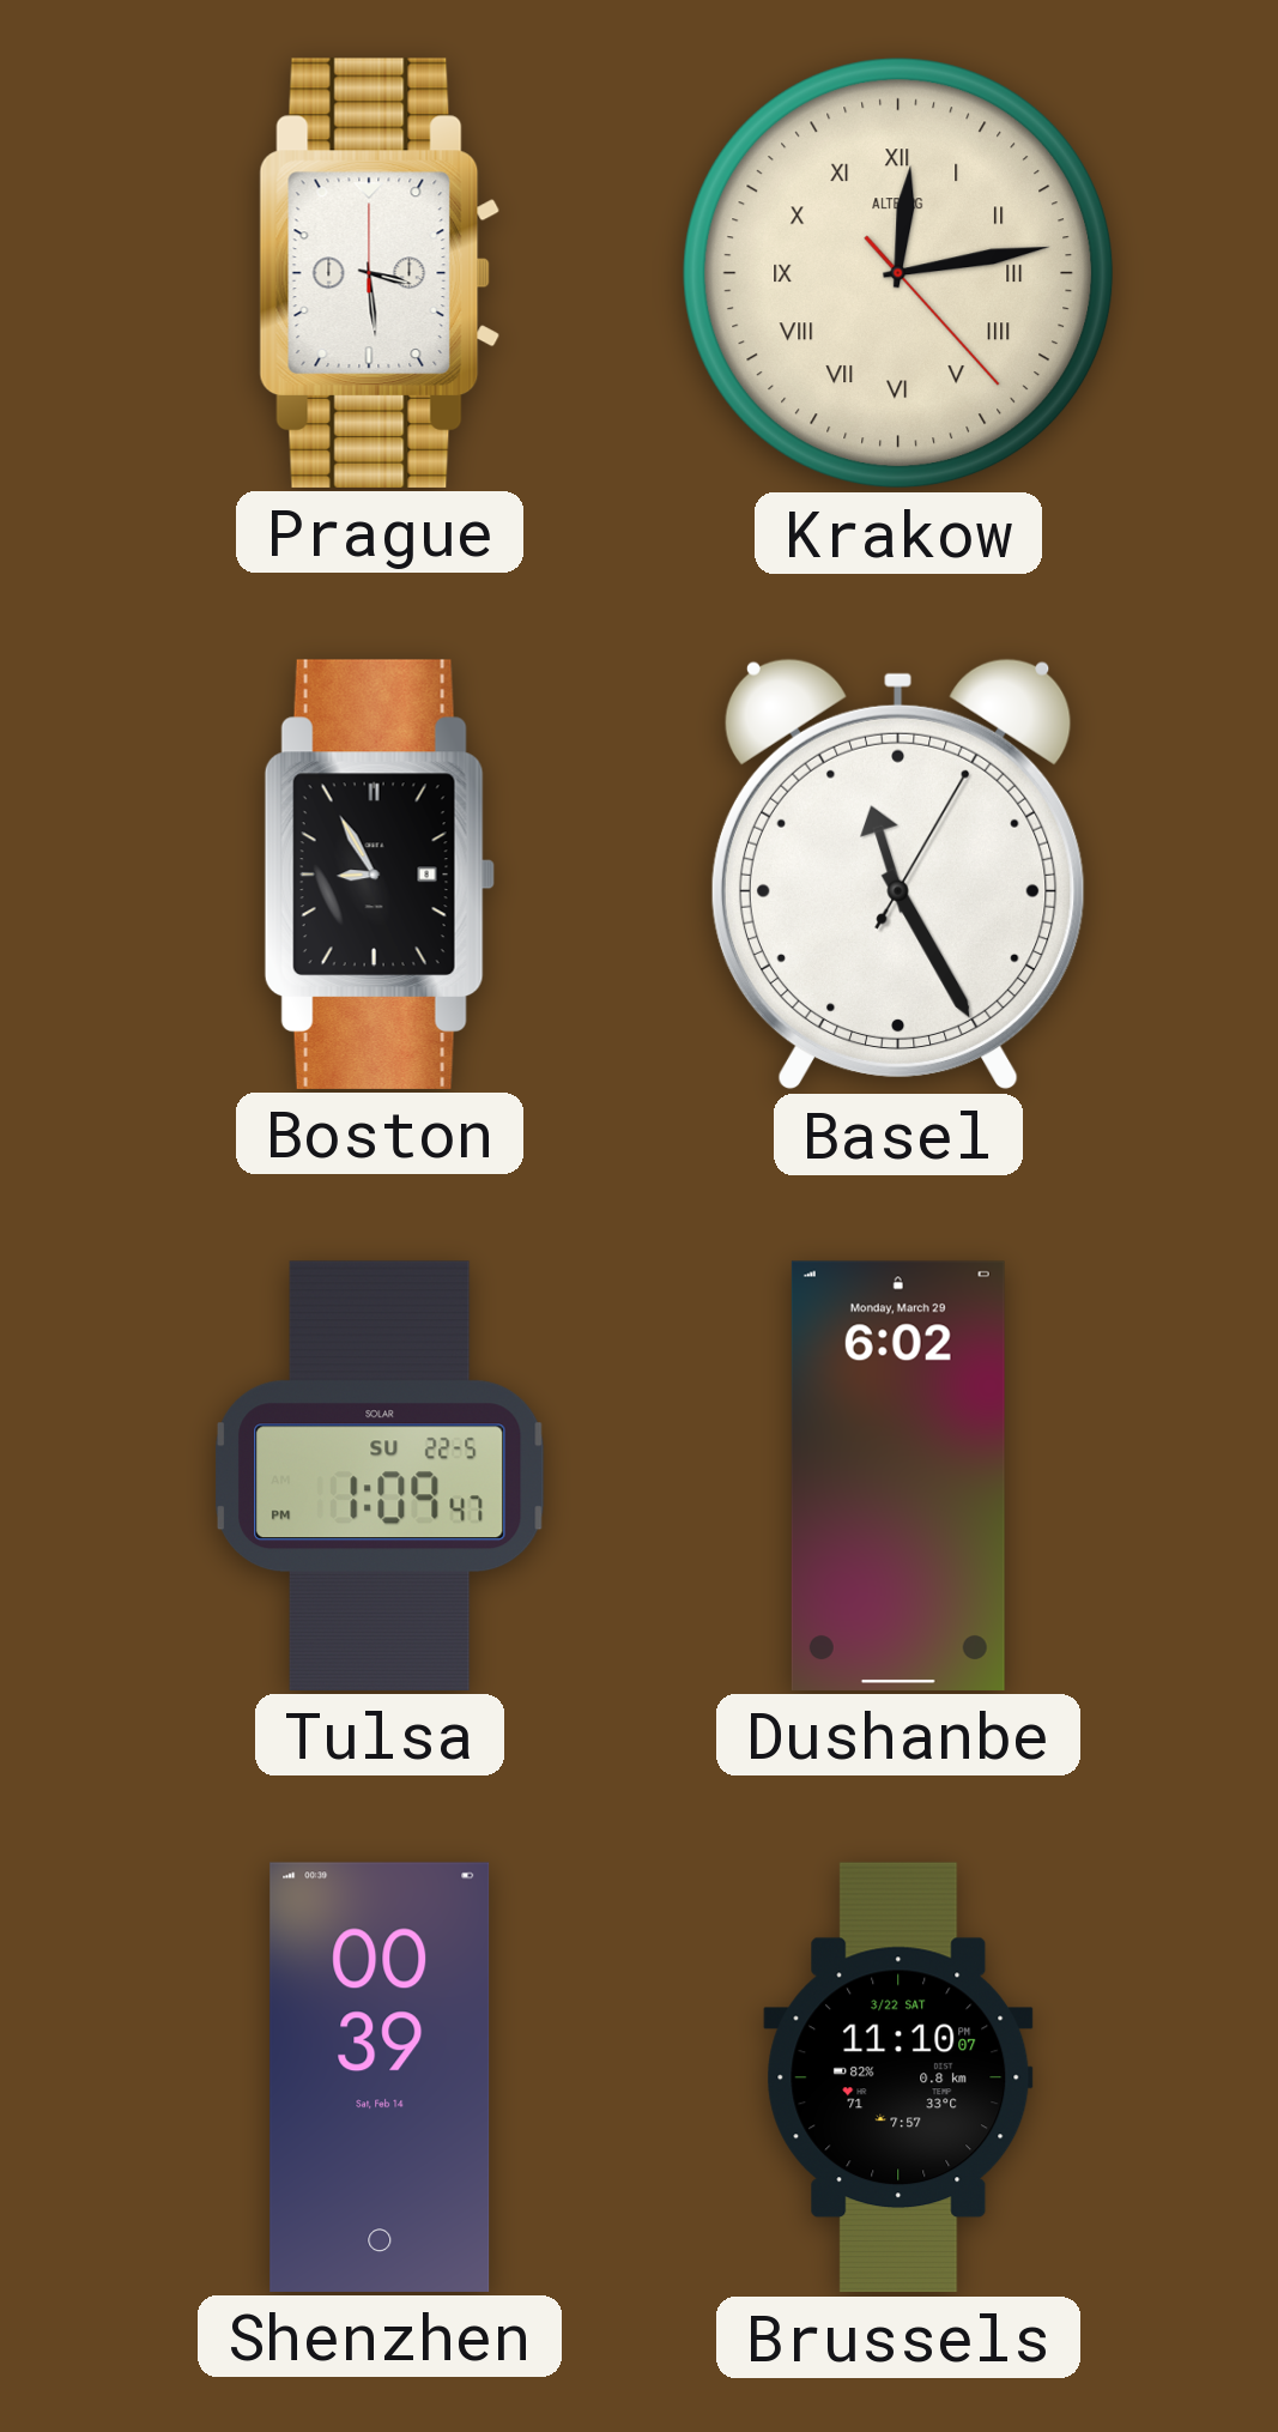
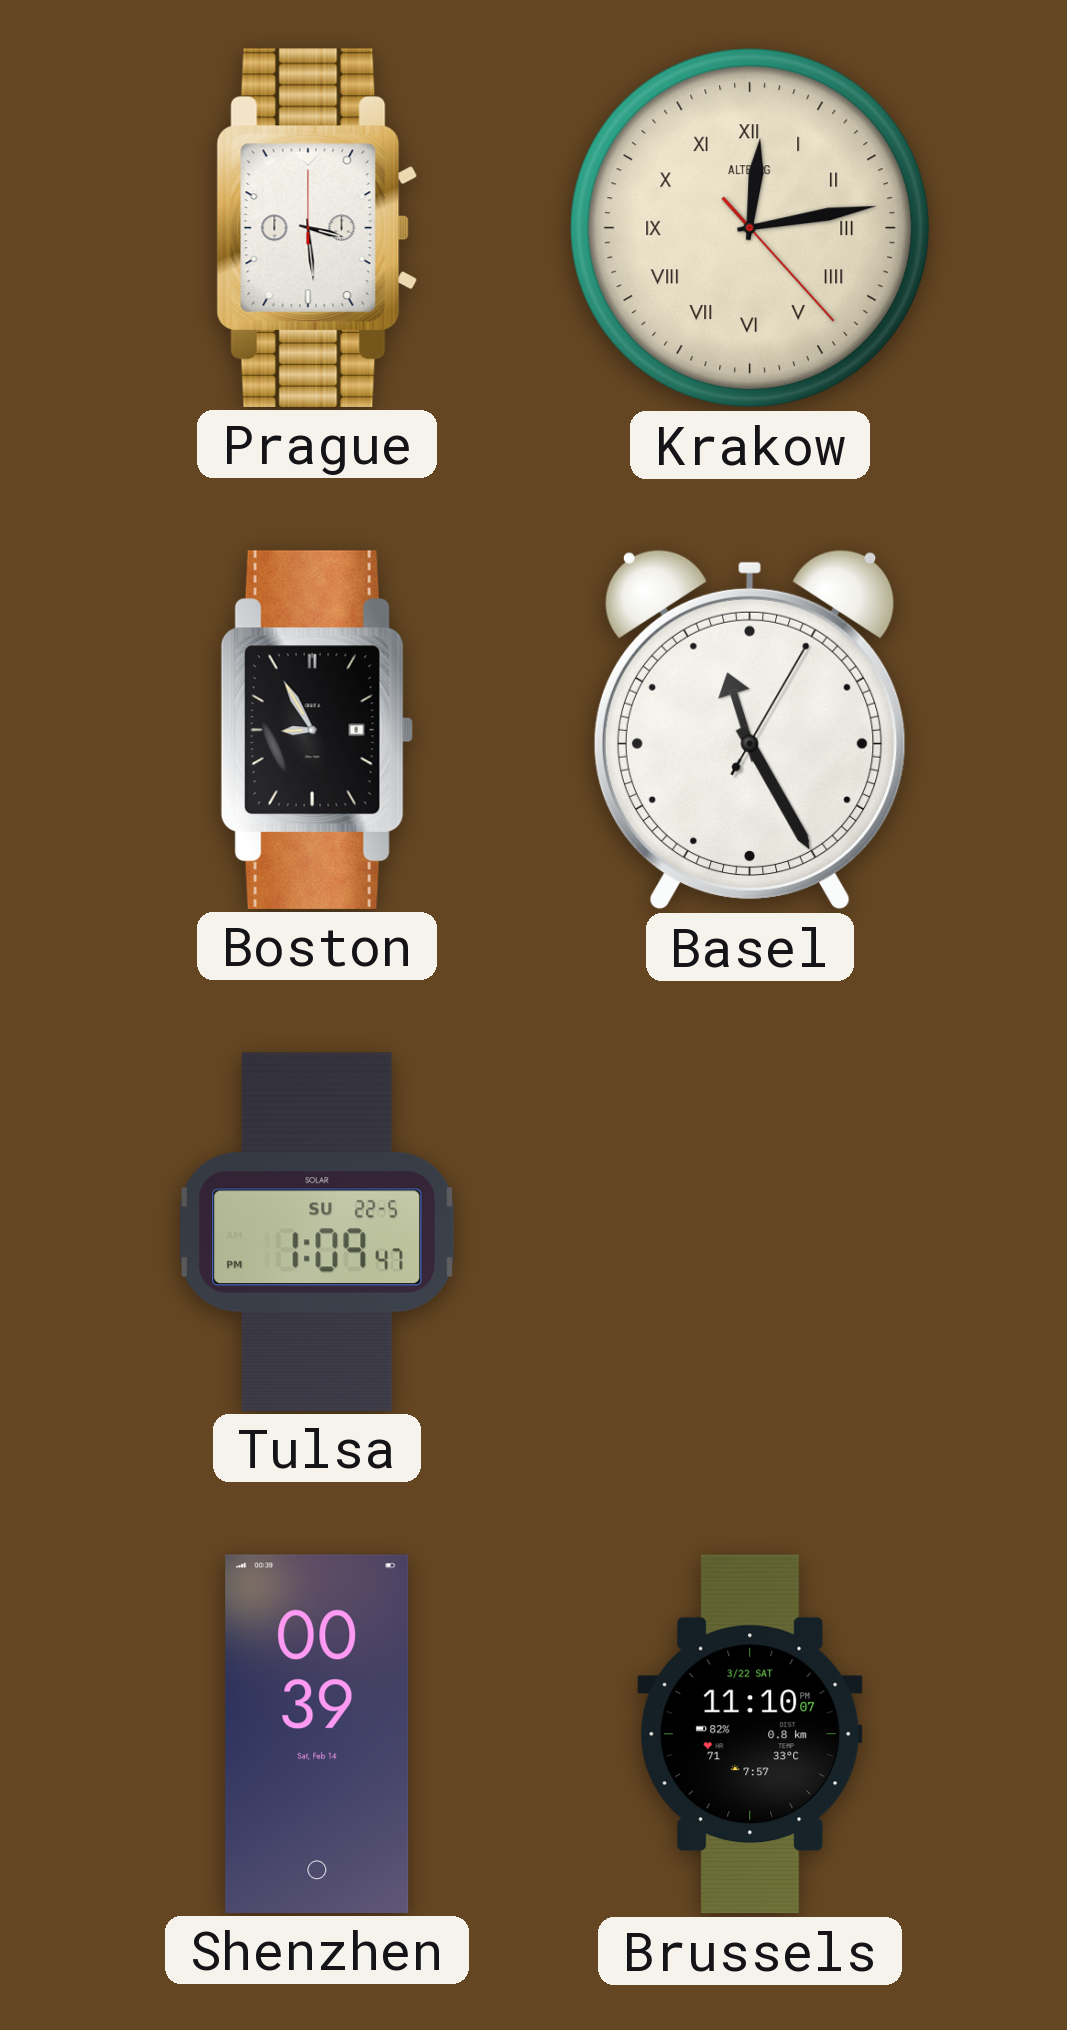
Dushanbe: 6:02 -> none (898, 1476)
